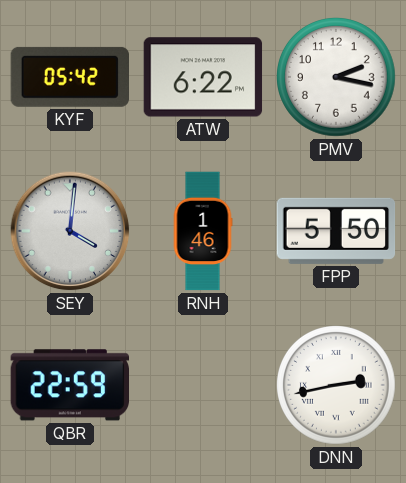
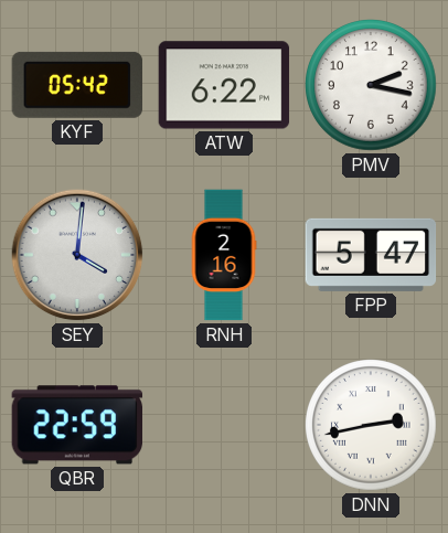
RNH: 1:46 -> 2:16 (224, 255)
FPP: 5:50 -> 5:47 (371, 255)
